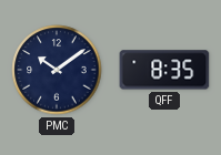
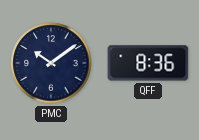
QFF: 8:35 -> 8:36 (148, 63)
